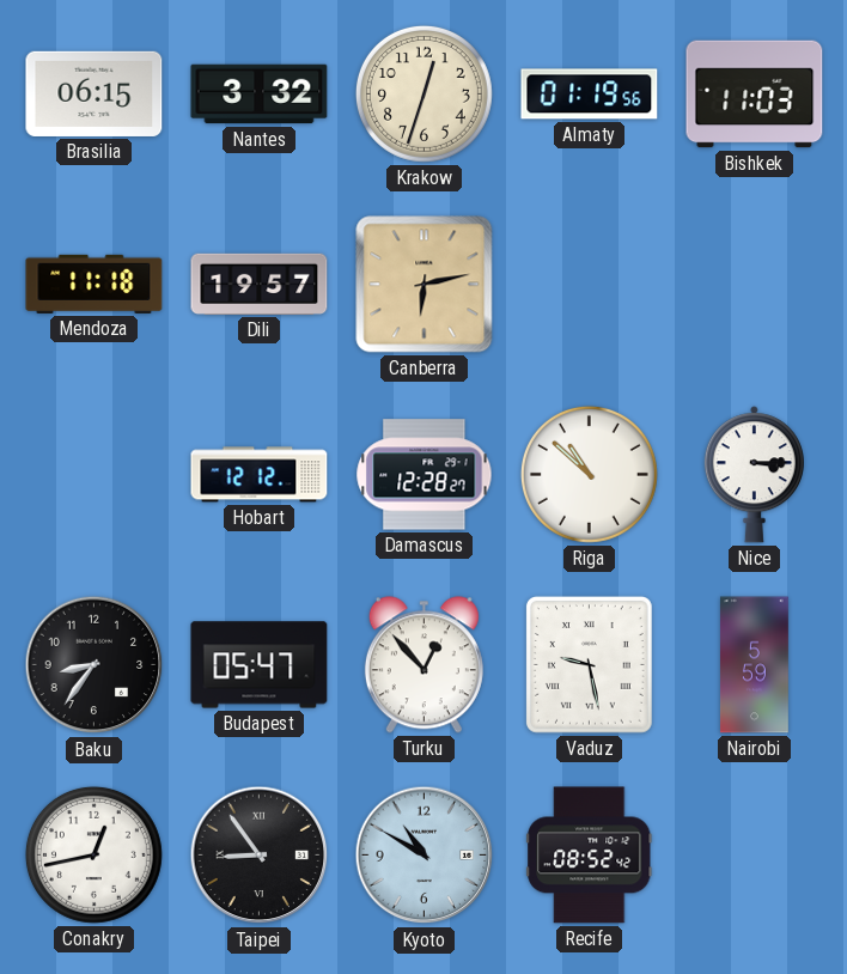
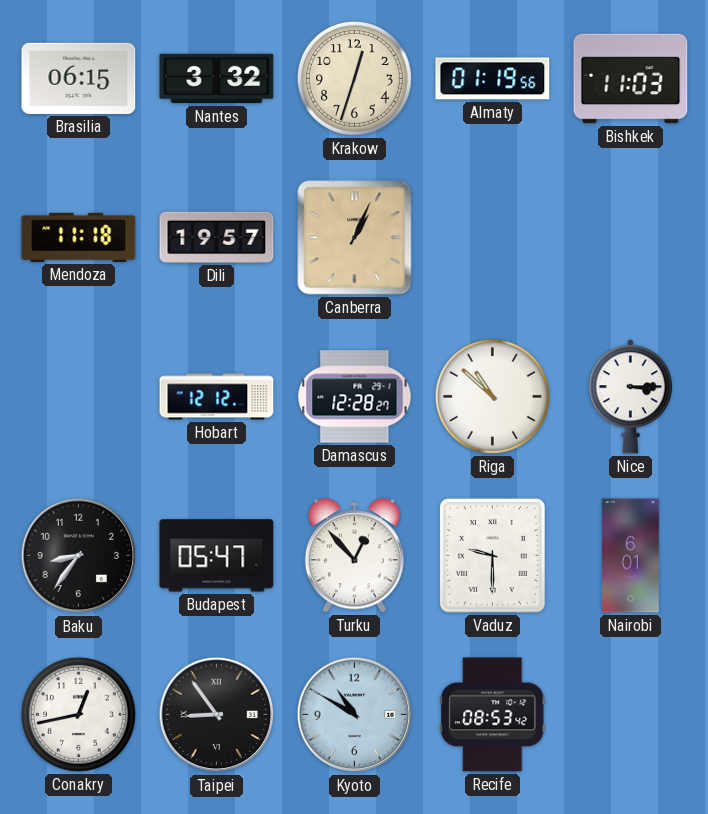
Canberra: 6:13 -> 1:04 (355, 238)
Vaduz: 9:28 -> 9:30 (492, 556)
Nairobi: 5:59 -> 6:01 (630, 556)
Recife: 08:52 -> 08:53 (493, 715)
